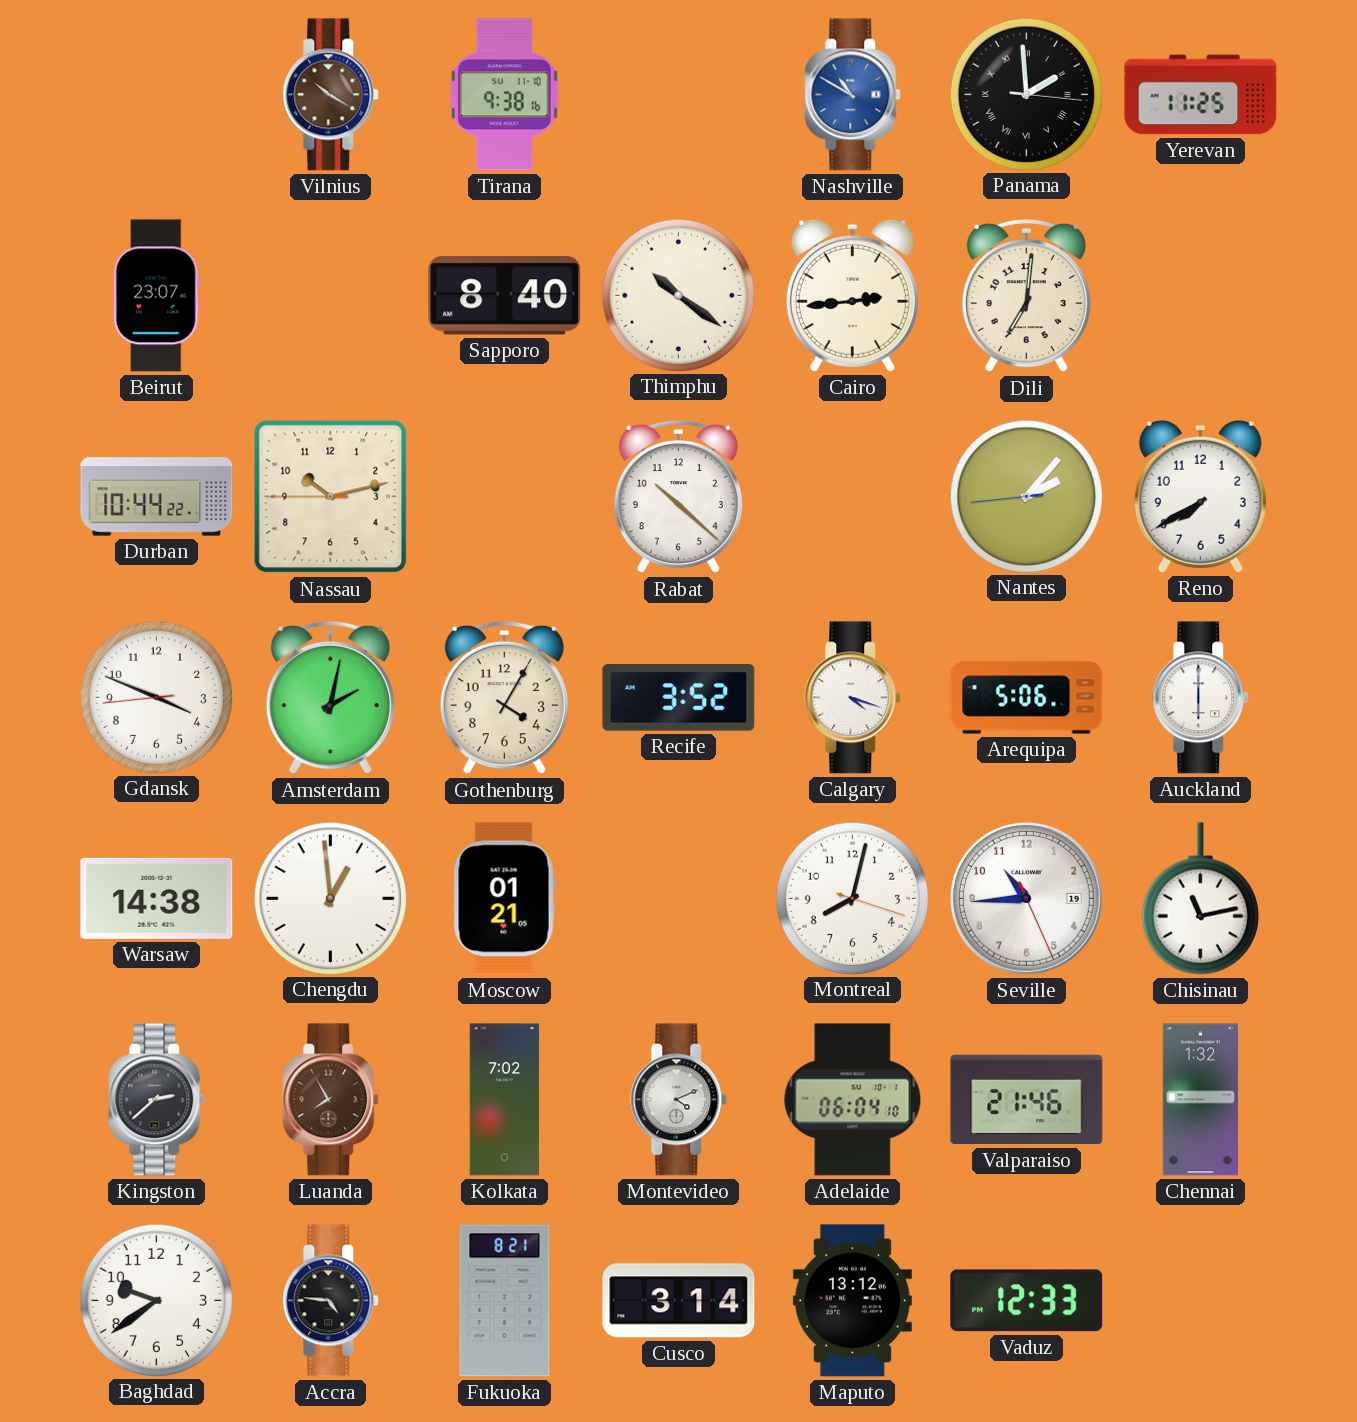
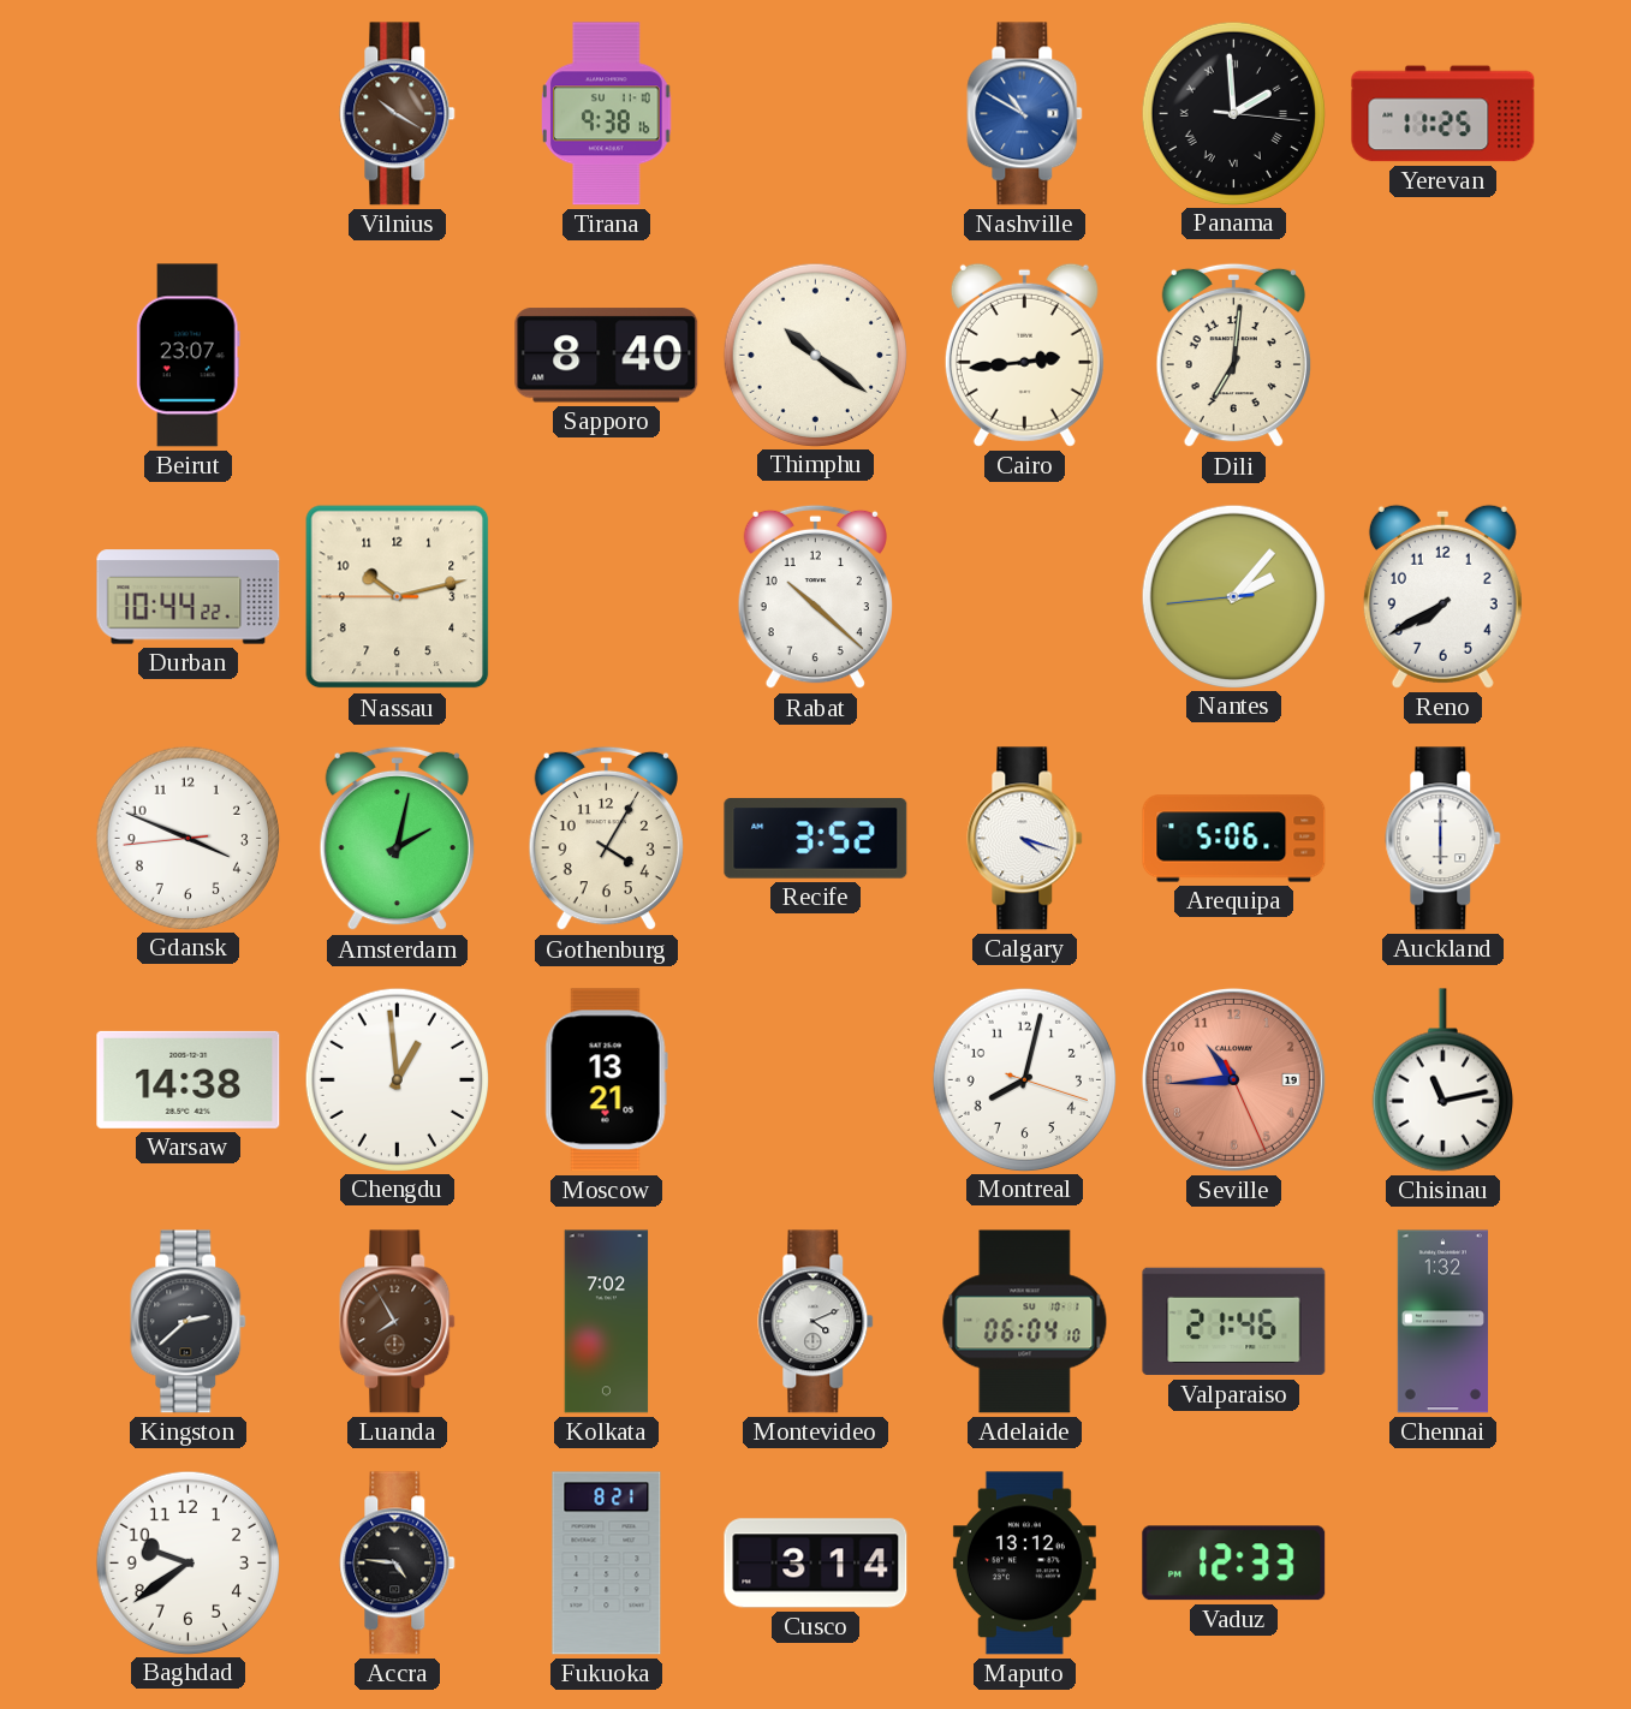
Moscow: 01:21 -> 13:21 (606, 1080)
Seville dial: white -> salmon (1233, 1079)
